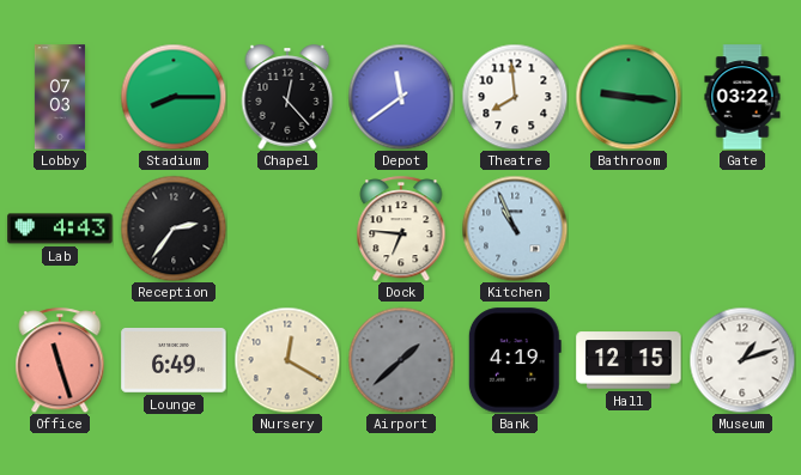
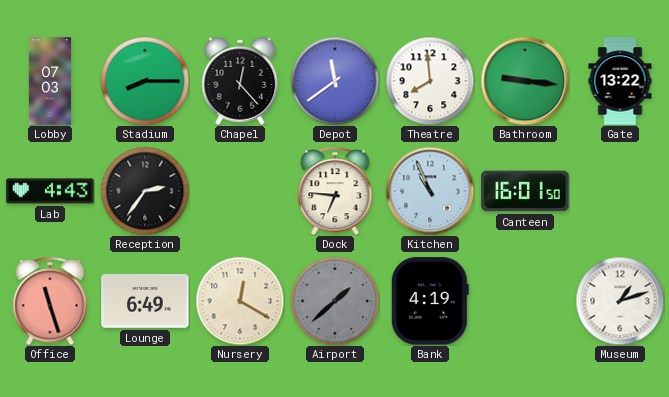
Gate: 03:22 -> 13:22 (620, 81)
Canteen: none -> 16:01 (525, 191)
Hall: 12:15 -> none (629, 360)
